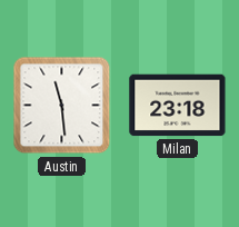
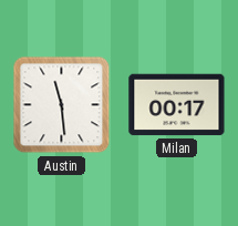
Milan: 23:18 -> 00:17 (177, 105)
